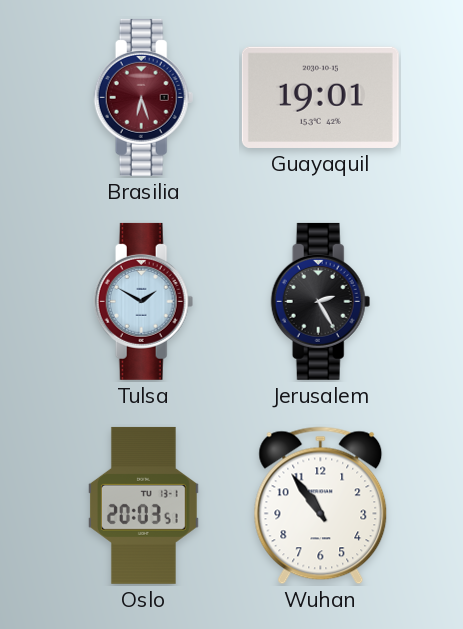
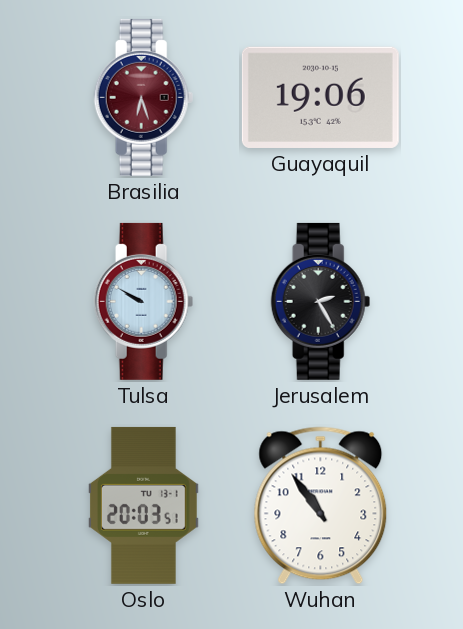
Guayaquil: 19:01 -> 19:06 (320, 97)
Tulsa: 1:50 -> 9:50 (144, 301)
